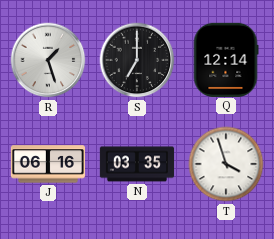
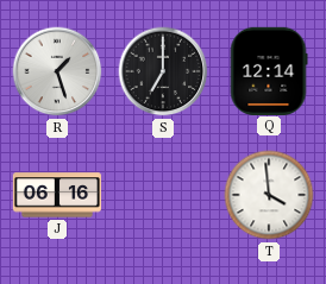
N: 03:35 -> none (137, 164)
T: 3:57 -> 3:59 (269, 195)
